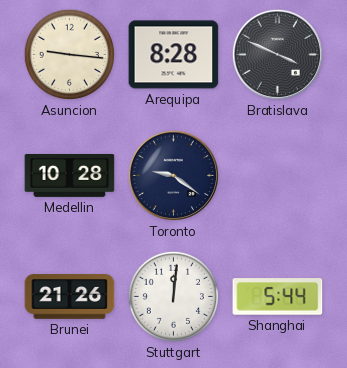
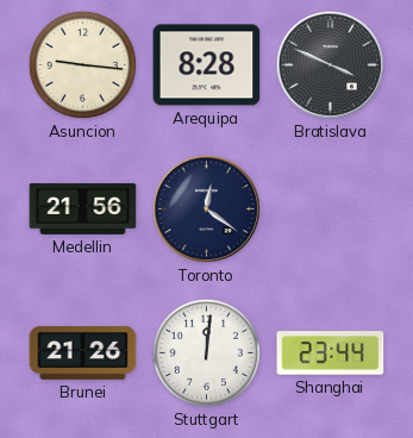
Medellin: 10:28 -> 21:56 (83, 208)
Toronto: 9:21 -> 12:21 (206, 208)
Shanghai: 5:44 -> 23:44 (331, 353)
